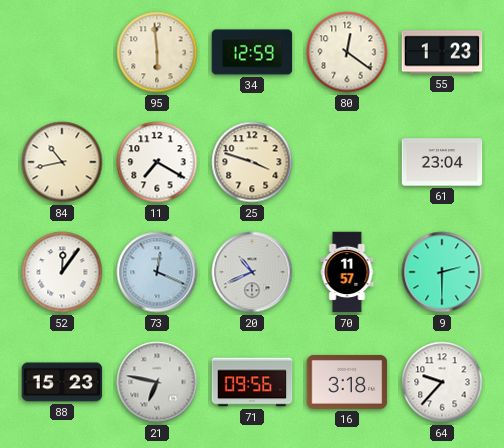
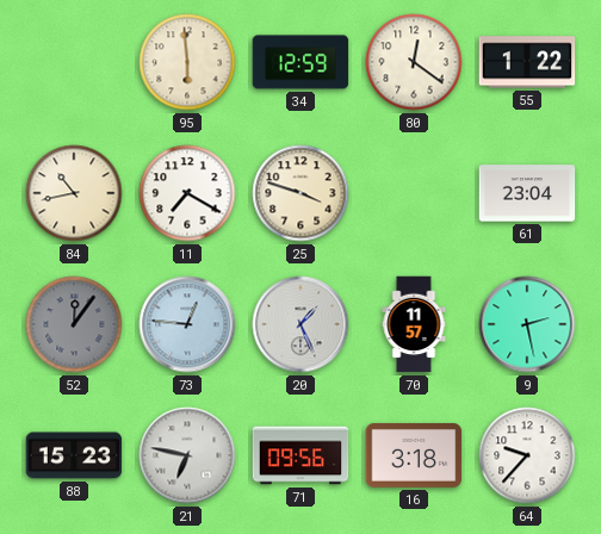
55: 1:23 -> 1:22 (527, 62)
52 dial: white -> grey (74, 324)
73: 12:19 -> 12:46 (187, 324)
20: 10:41 -> 1:26 (300, 324)
9: 2:30 -> 2:28 (527, 324)
